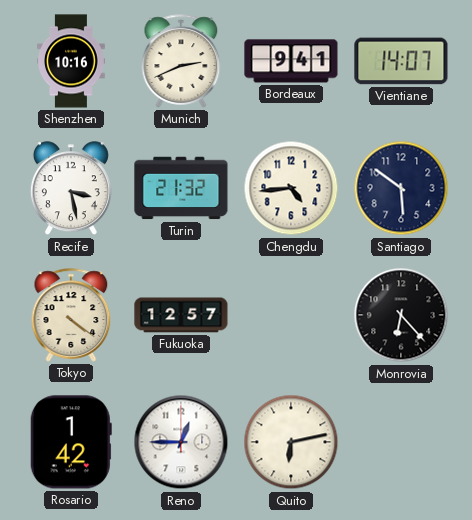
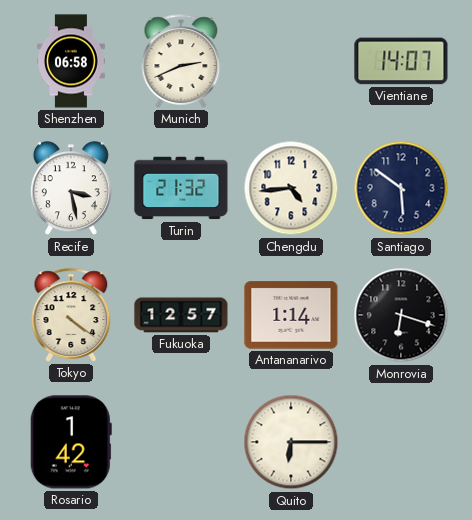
Shenzhen: 10:16 -> 06:58 (71, 61)
Bordeaux: 9:41 -> none (291, 61)
Antananarivo: none -> 1:14 (291, 315)
Monrovia: 6:23 -> 6:18 (401, 315)
Reno: 12:45 -> none (181, 442)
Quito: 6:13 -> 6:15 (291, 442)
